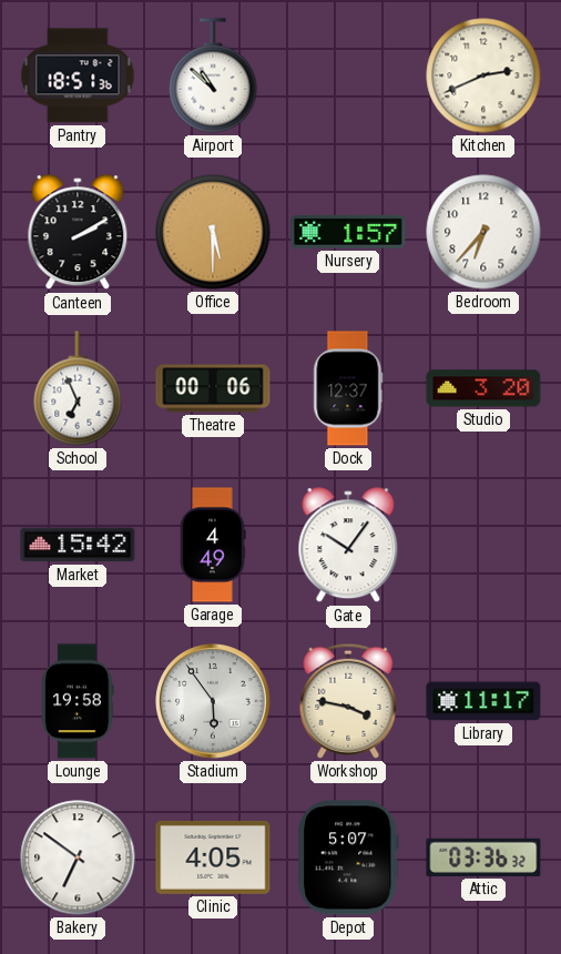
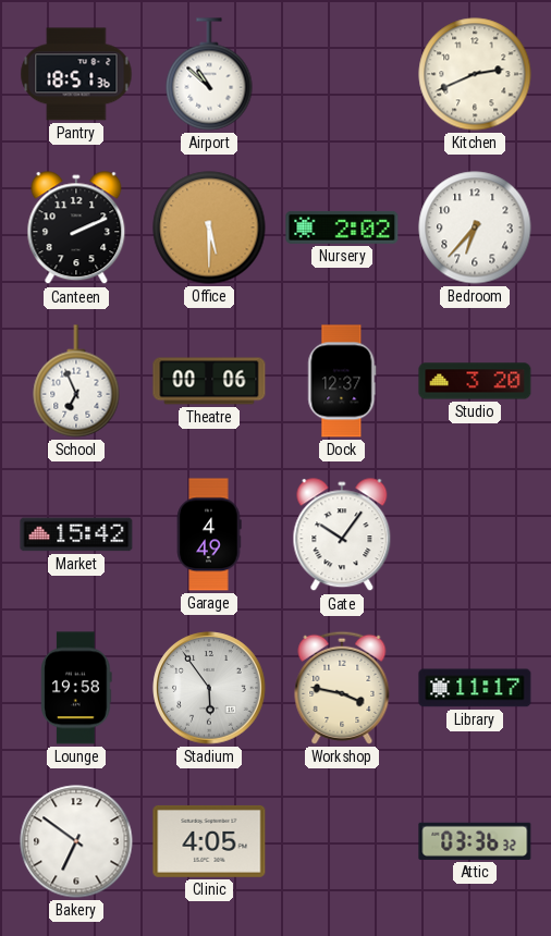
Canteen: 2:10 -> 2:11 (76, 229)
Nursery: 1:57 -> 2:02 (342, 227)
Depot: 5:07 -> none (349, 857)
